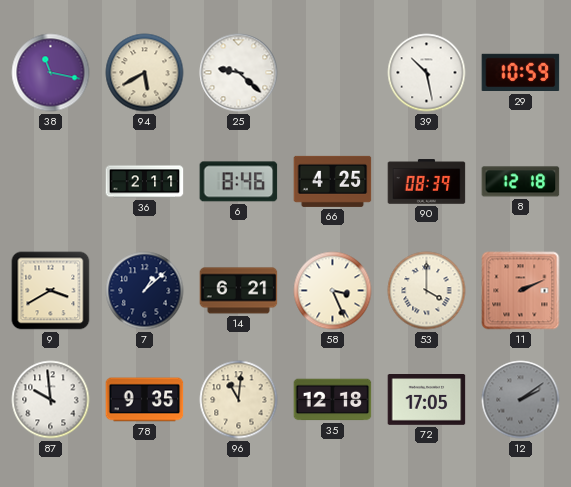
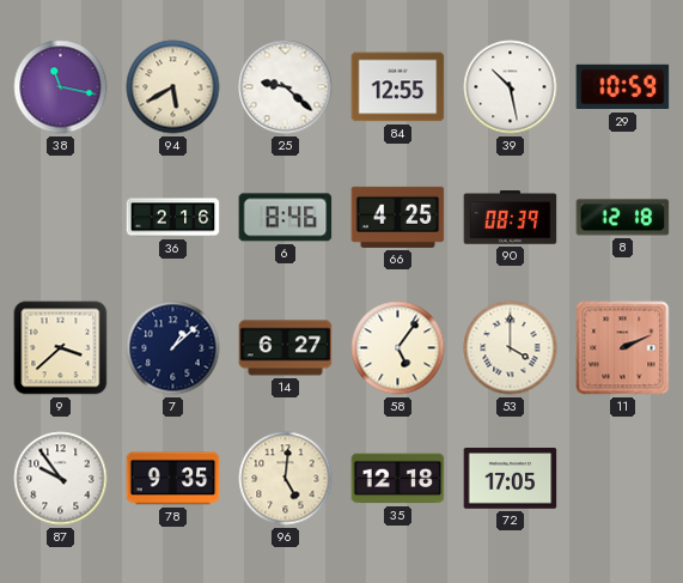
84: none -> 12:55 (398, 87)
36: 2:11 -> 2:16 (173, 218)
9: 3:40 -> 3:38 (61, 348)
14: 6:21 -> 6:27 (286, 348)
58: 3:26 -> 5:06 (398, 348)
87: 9:59 -> 9:54 (61, 479)
96: 11:01 -> 5:01 (286, 479)
12: 2:09 -> none (521, 400)
